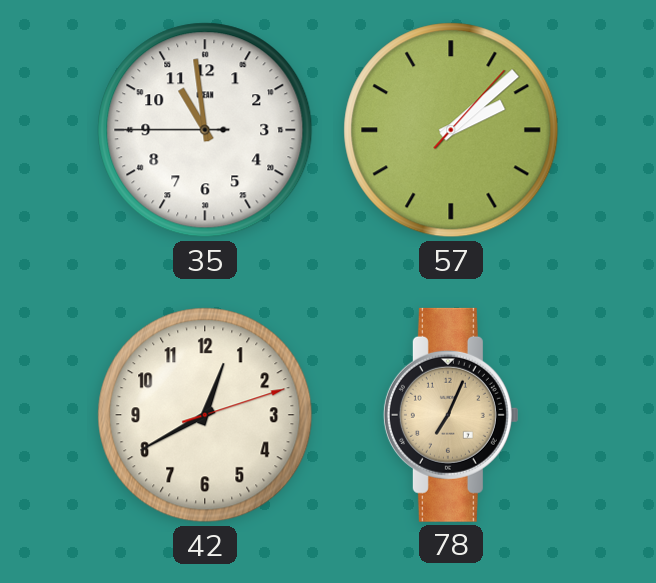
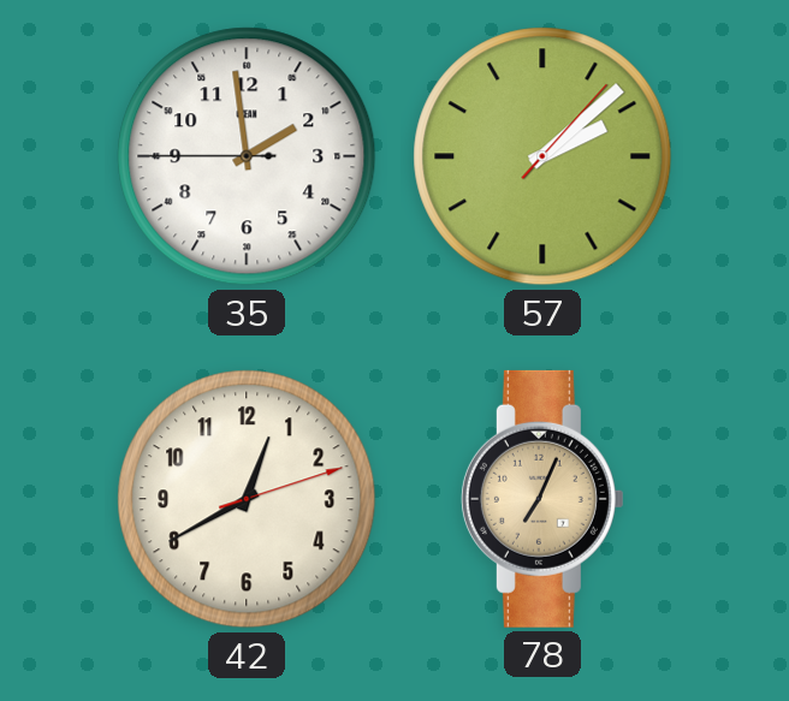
35: 10:58 -> 1:58 (247, 156)
